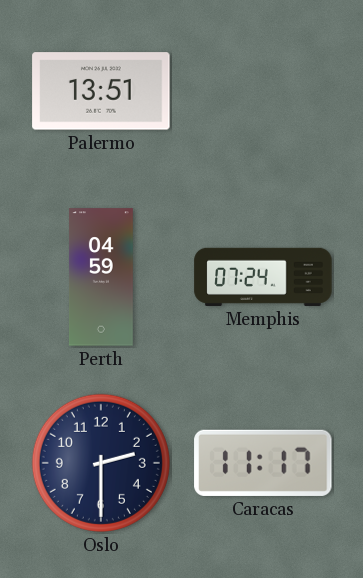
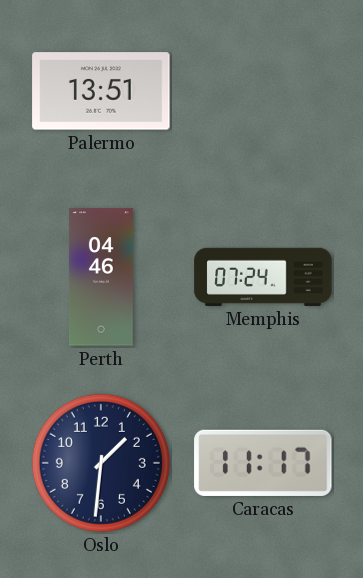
Perth: 04:59 -> 04:46 (101, 277)
Oslo: 2:30 -> 1:31 (101, 463)
